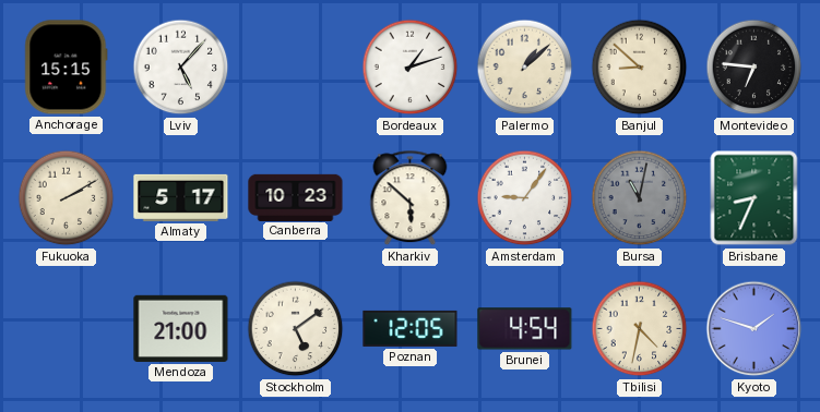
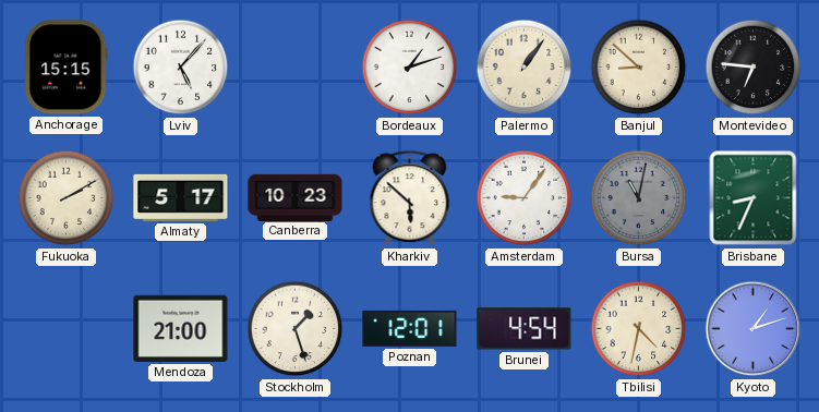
Palermo: 1:08 -> 1:06 (525, 68)
Stockholm: 5:09 -> 1:27 (296, 329)
Poznan: 12:05 -> 12:01 (410, 328)
Kyoto: 1:48 -> 1:12 (754, 329)
